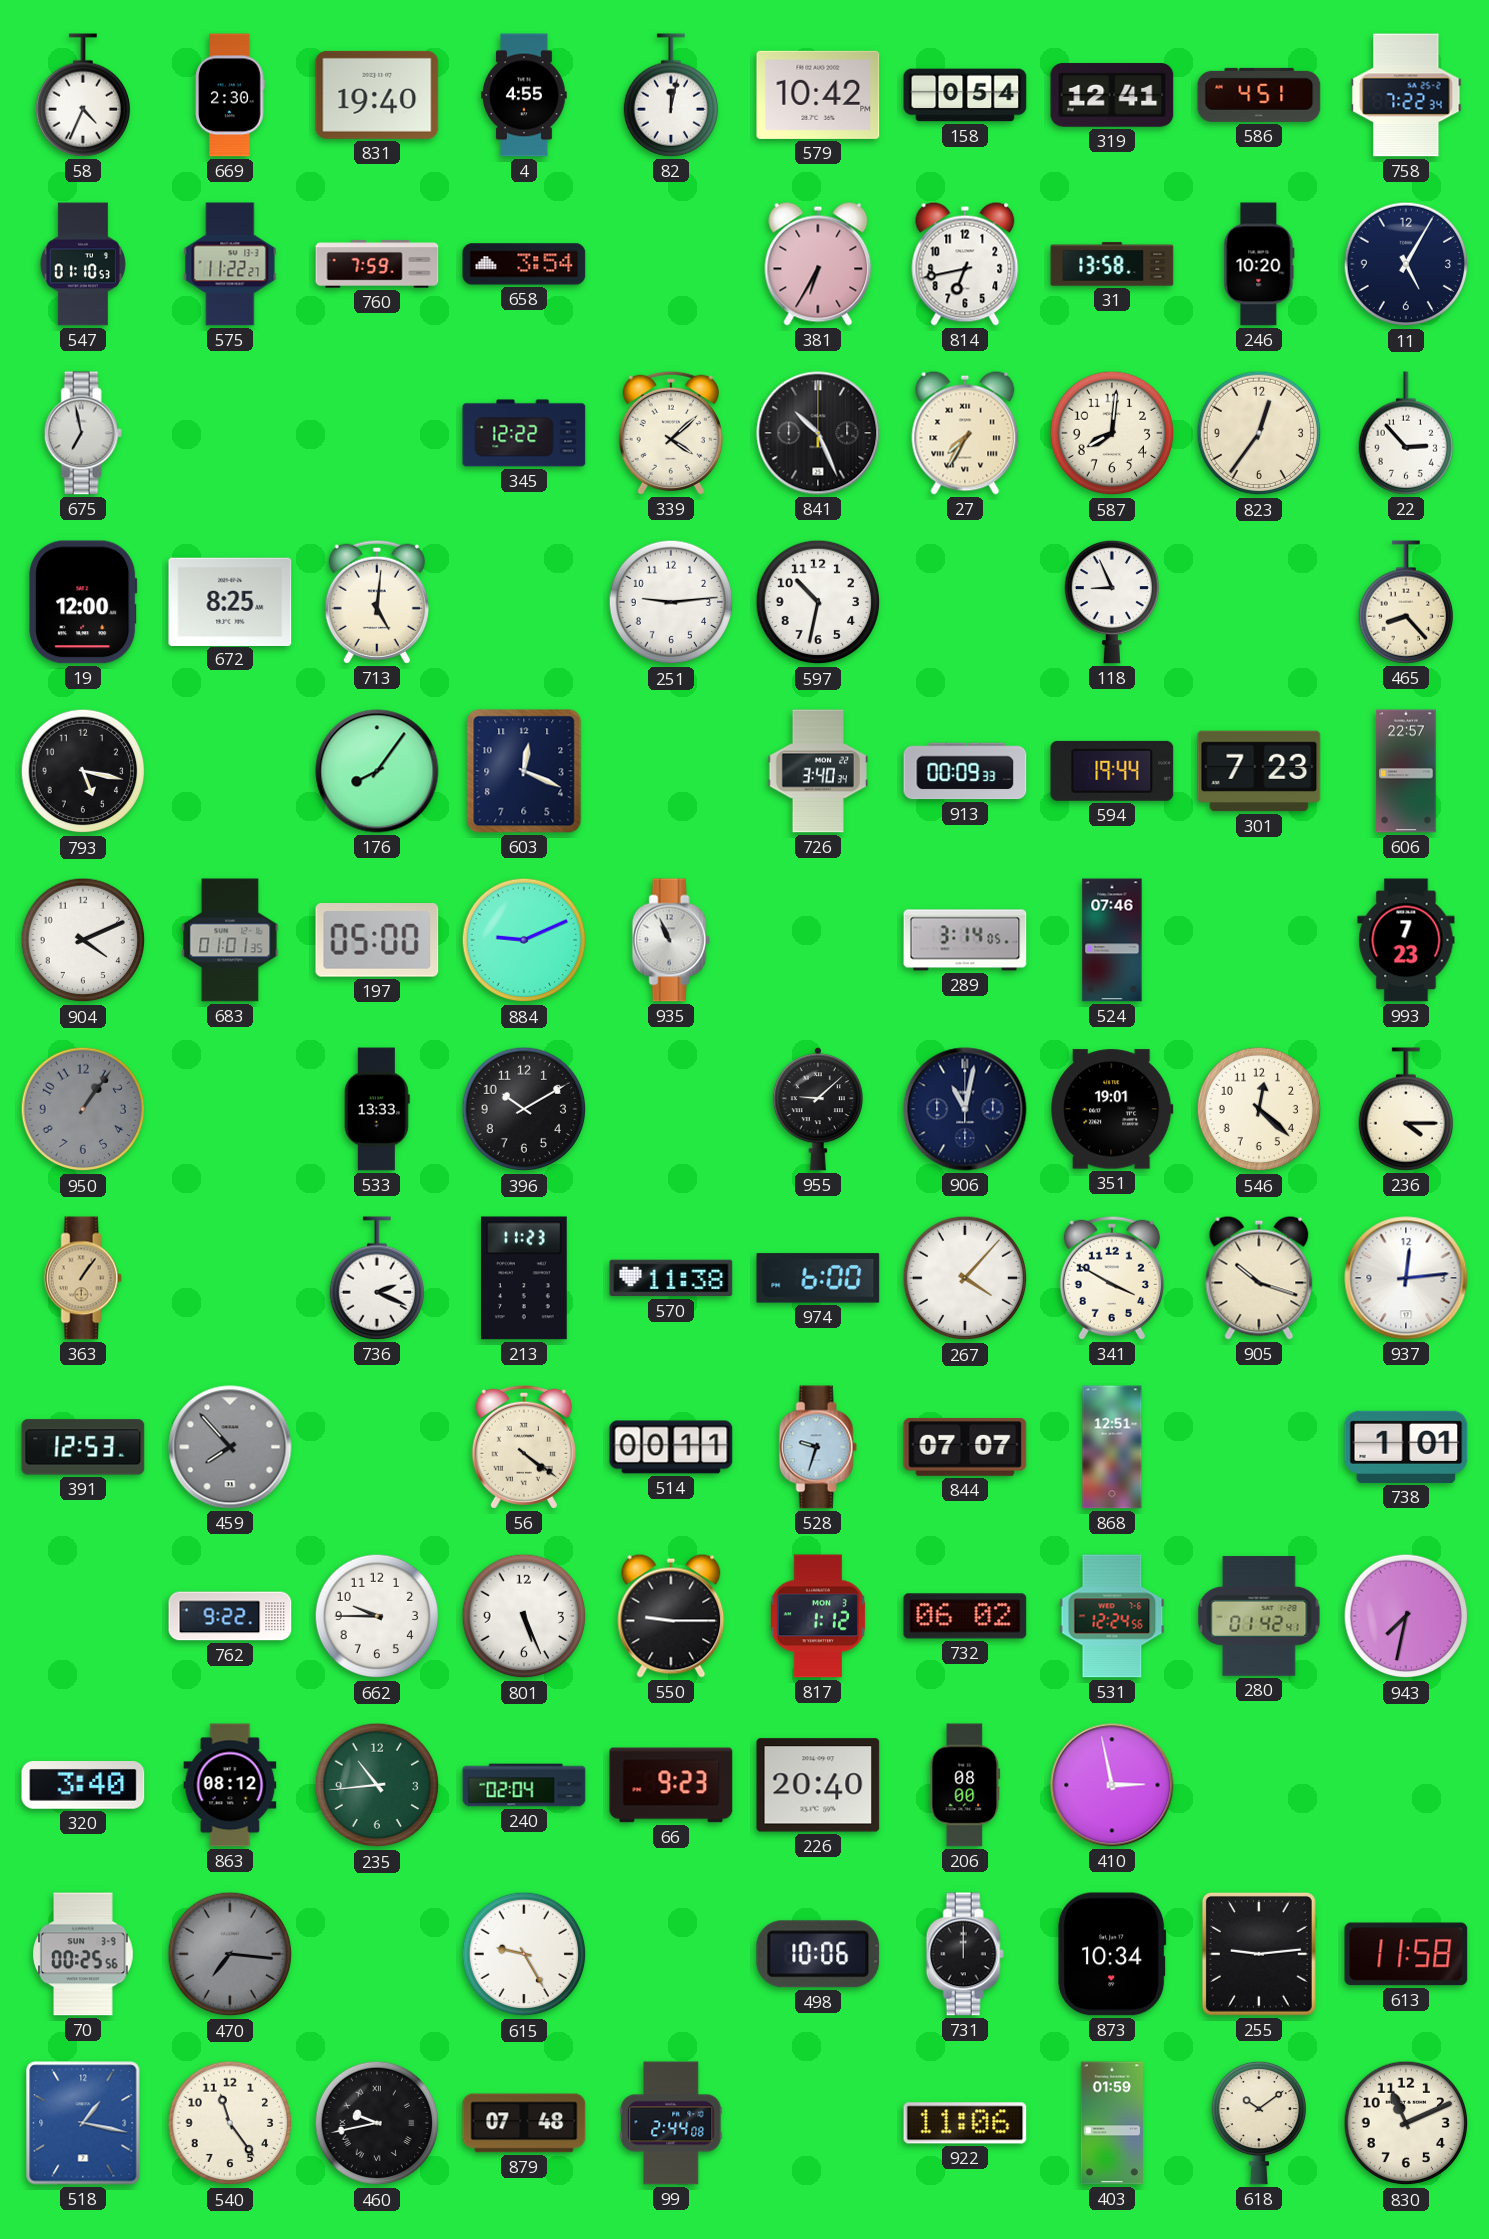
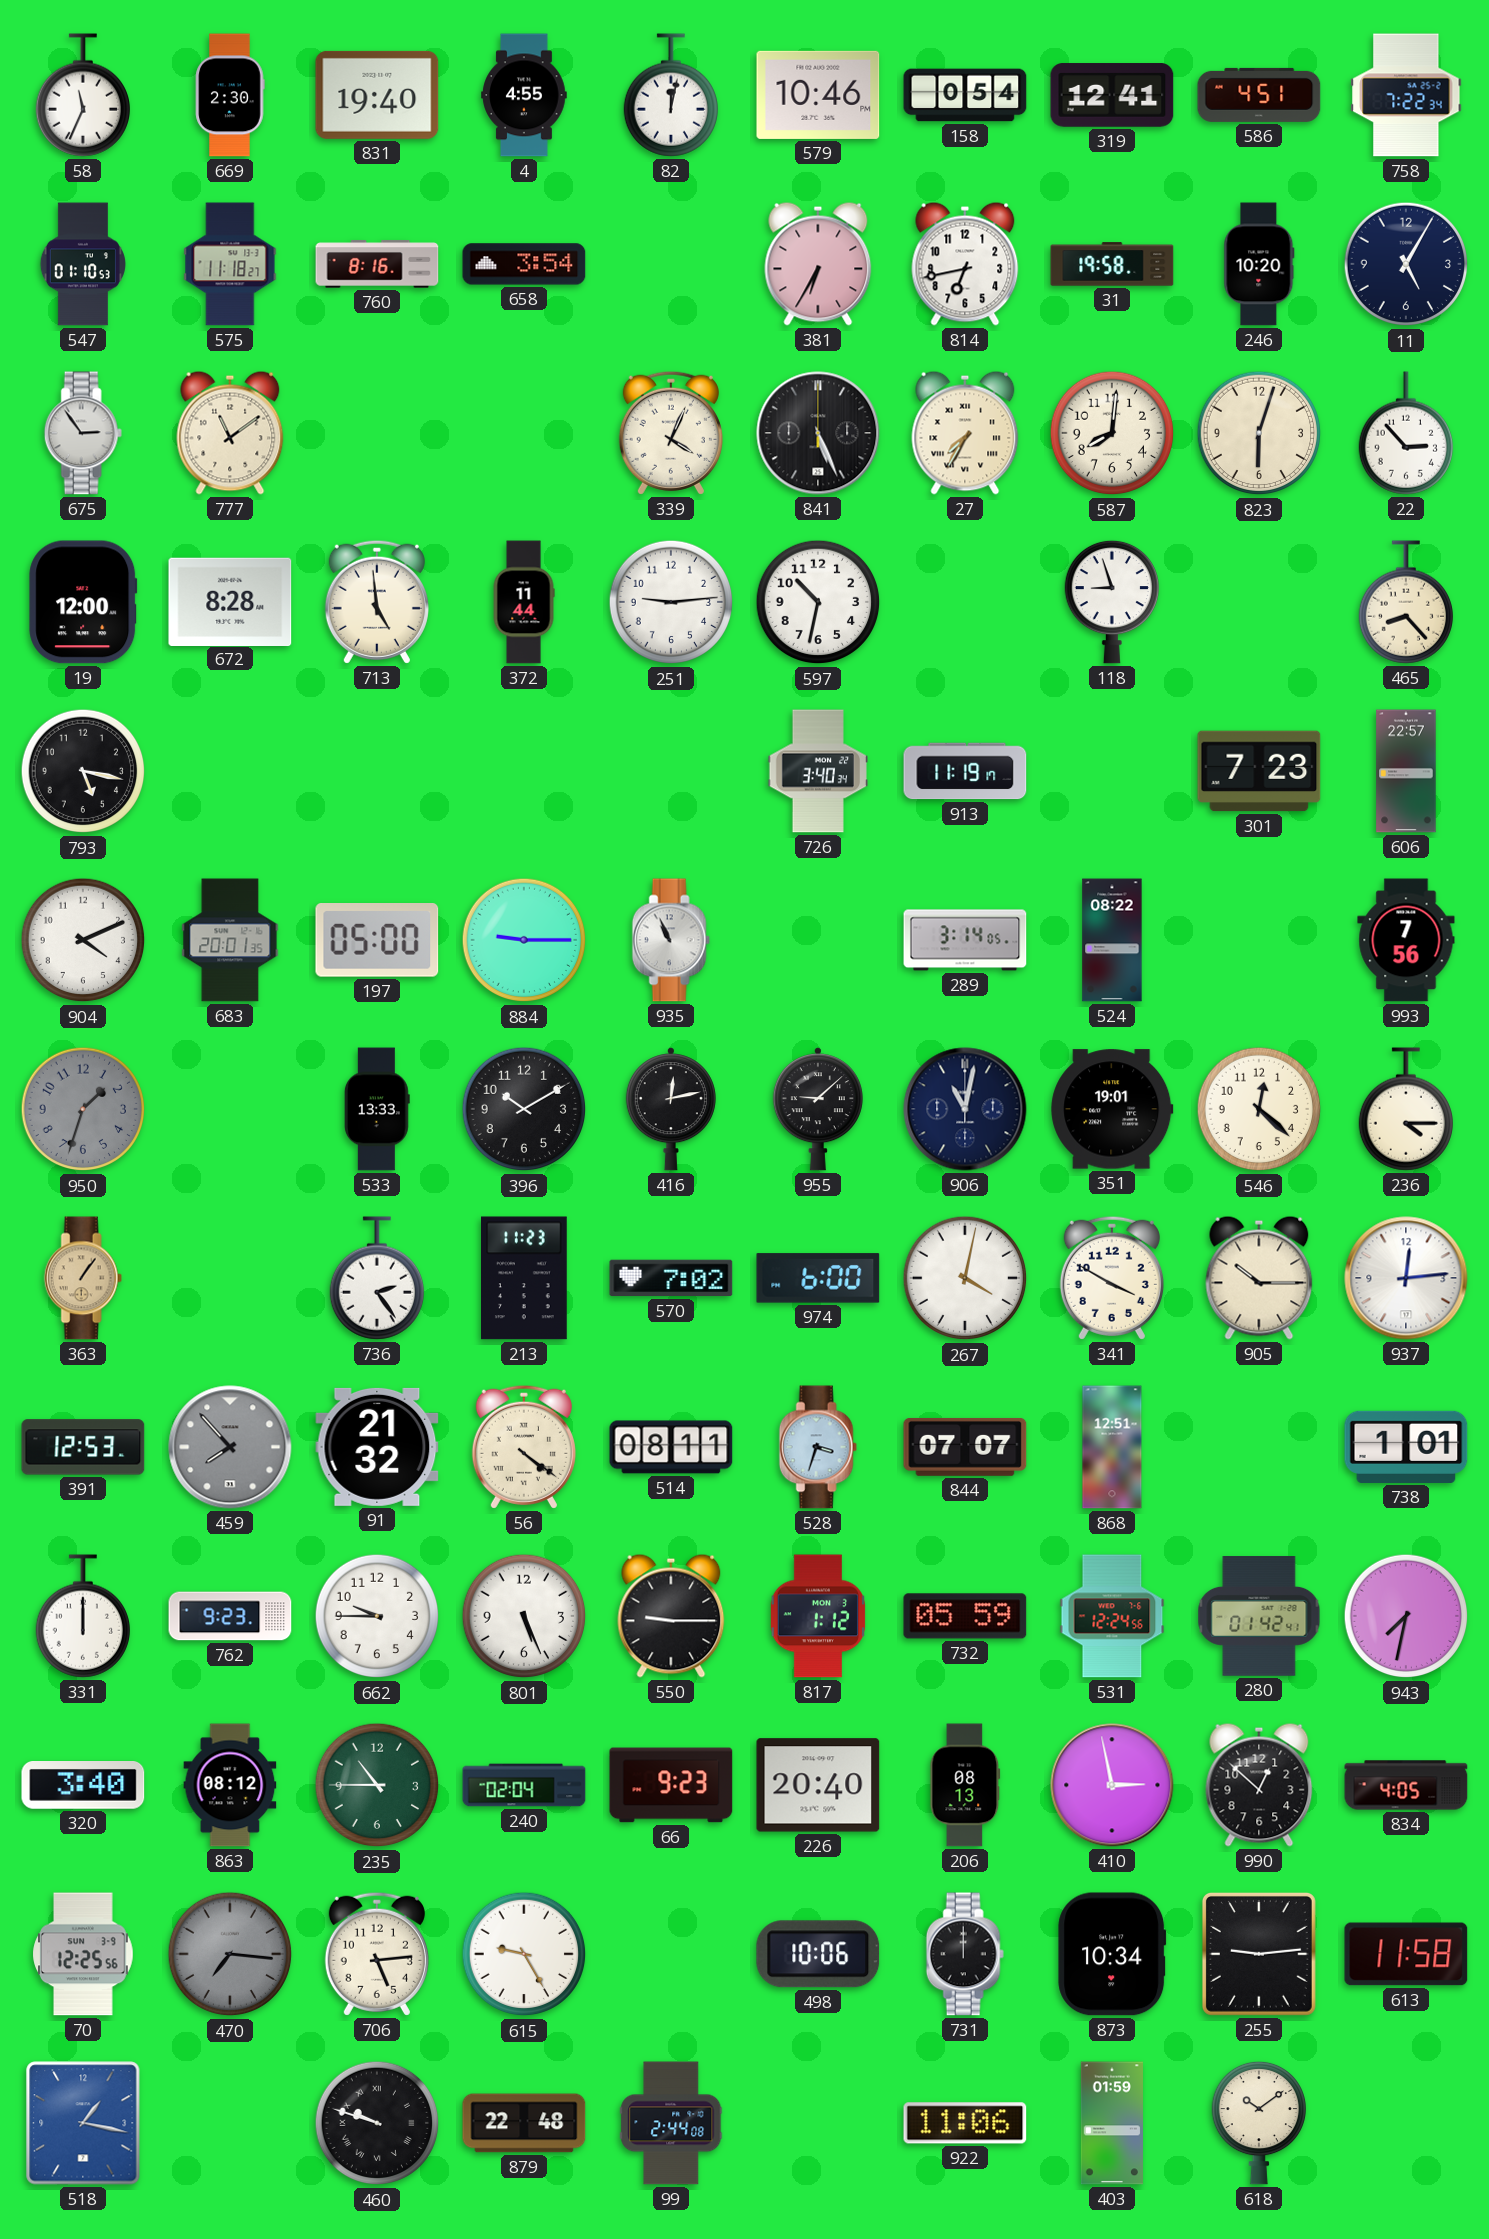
58: 4:34 -> 11:34 (82, 95)
579: 10:42 -> 10:46 (818, 95)
575: 11:22 -> 11:18 (230, 264)
760: 7:59 -> 8:16 (377, 264)
31: 13:58 -> 19:58 (1112, 264)
675: 6:58 -> 2:54 (83, 433)
777: none -> 11:09 (230, 433)
345: 12:22 -> none (524, 433)
339: 4:08 -> 4:04 (671, 433)
841: 10:26 -> 5:26 (818, 433)
823: 12:36 -> 6:03 (1259, 433)
672: 8:25 -> 8:28 (230, 601)
713: 5:01 -> 4:59 (377, 602)
372: none -> 11:44 (524, 602)
118: 8:56 -> 8:57 (1111, 602)
176: 8:06 -> none (377, 771)
603: 12:19 -> none (524, 771)
913: 00:09 -> 11:19 (965, 771)
594: 19:44 -> none (1112, 771)
683: 01:01 -> 20:01 (230, 940)
884: 9:11 -> 9:15 (524, 940)
524: 07:46 -> 08:22 (1112, 940)
993: 7:23 -> 7:56 (1406, 940)
950: 1:06 -> 1:33 (83, 1109)
416: none -> 12:13 (671, 1109)
736: 2:19 -> 2:24 (376, 1278)
570: 11:38 -> 7:02 (671, 1278)
267: 4:07 -> 4:02 (965, 1278)
905: 10:18 -> 10:15 (1259, 1278)
91: none -> 21:32 (377, 1447)
514: 00:11 -> 08:11 (671, 1447)
528: 9:33 -> 3:33 (818, 1447)
331: none -> 12:00 (82, 1616)
762: 9:22 -> 9:23 (230, 1616)
732: 06:02 -> 05:59 (965, 1616)
235: 10:44 -> 10:45 (377, 1785)
206: 08:00 -> 08:13 (965, 1785)
990: none -> 12:52 (1259, 1785)
834: none -> 4:05 (1406, 1785)
70: 00:25 -> 12:25 (83, 1954)
706: none -> 5:14 (377, 1954)
540: 11:24 -> none (230, 2123)
460: 9:43 -> 9:48 (377, 2123)
879: 07:48 -> 22:48 (524, 2123)
830: 11:11 -> none (1406, 2123)
